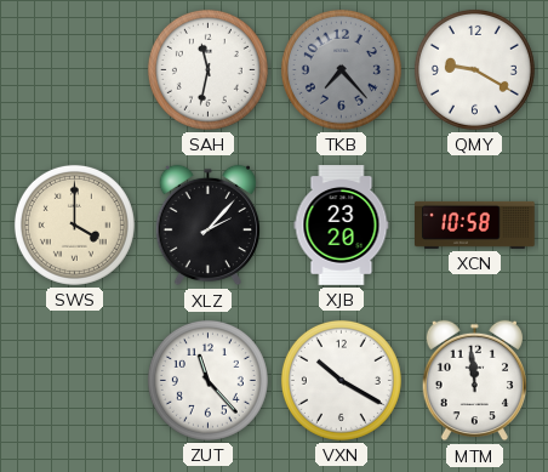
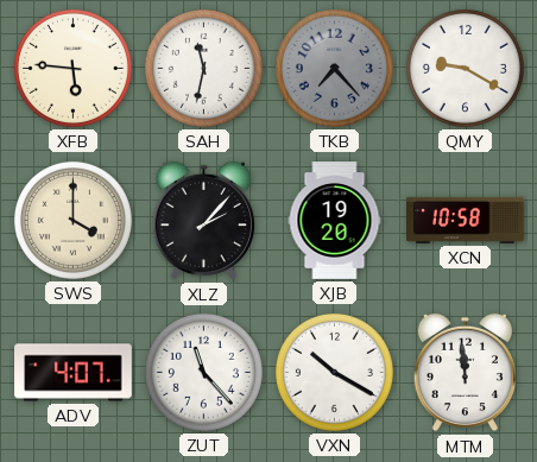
XFB: none -> 5:46 (72, 68)
XJB: 23:20 -> 19:20 (335, 221)
ADV: none -> 4:07 (74, 373)
